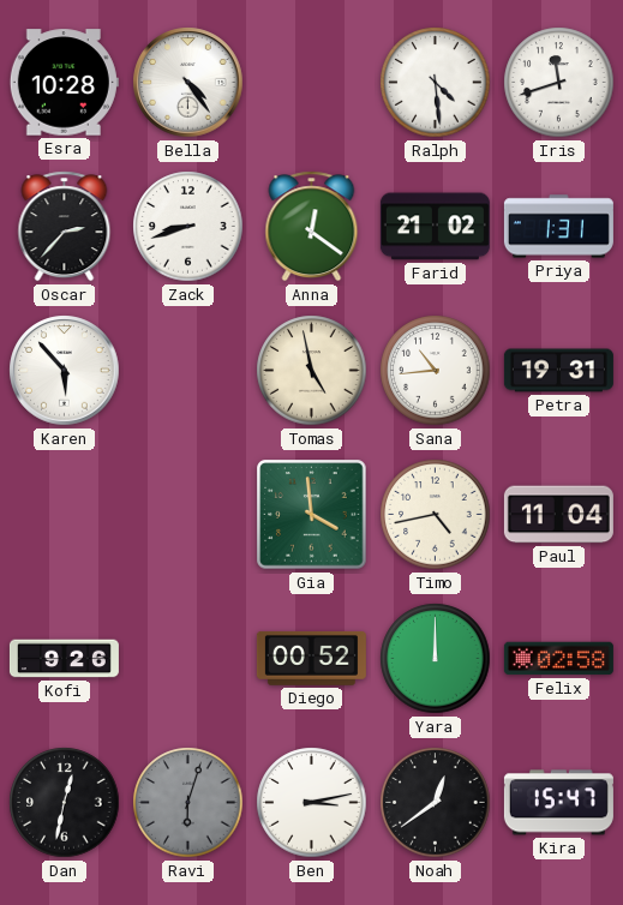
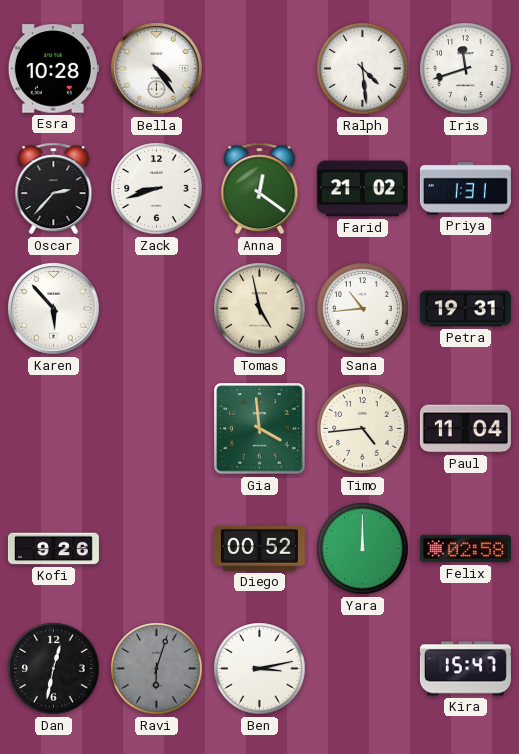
Timo: 4:43 -> 4:44 (363, 429)
Noah: 12:39 -> none (436, 803)
